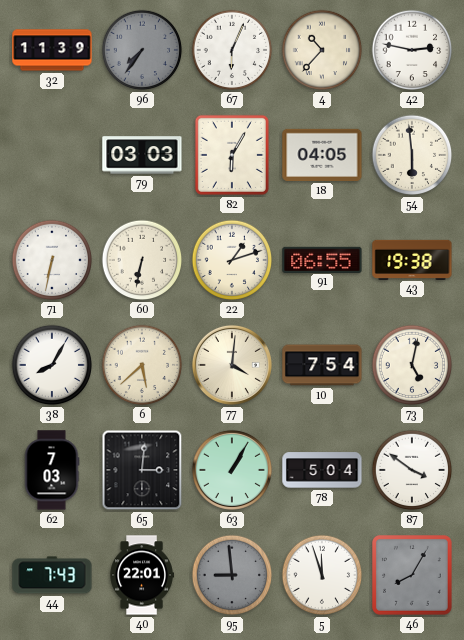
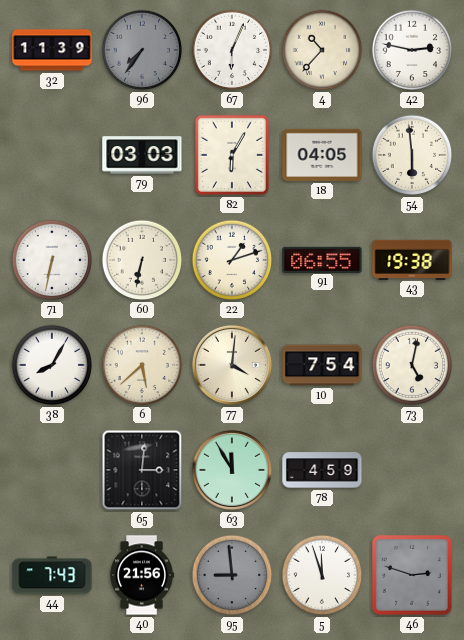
62: 7:03 -> none (52, 470)
63: 1:05 -> 11:55 (232, 470)
78: 5:04 -> 4:59 (322, 470)
87: 3:51 -> none (412, 470)
40: 22:01 -> 21:56 (142, 575)
46: 8:05 -> 2:48 (413, 576)
